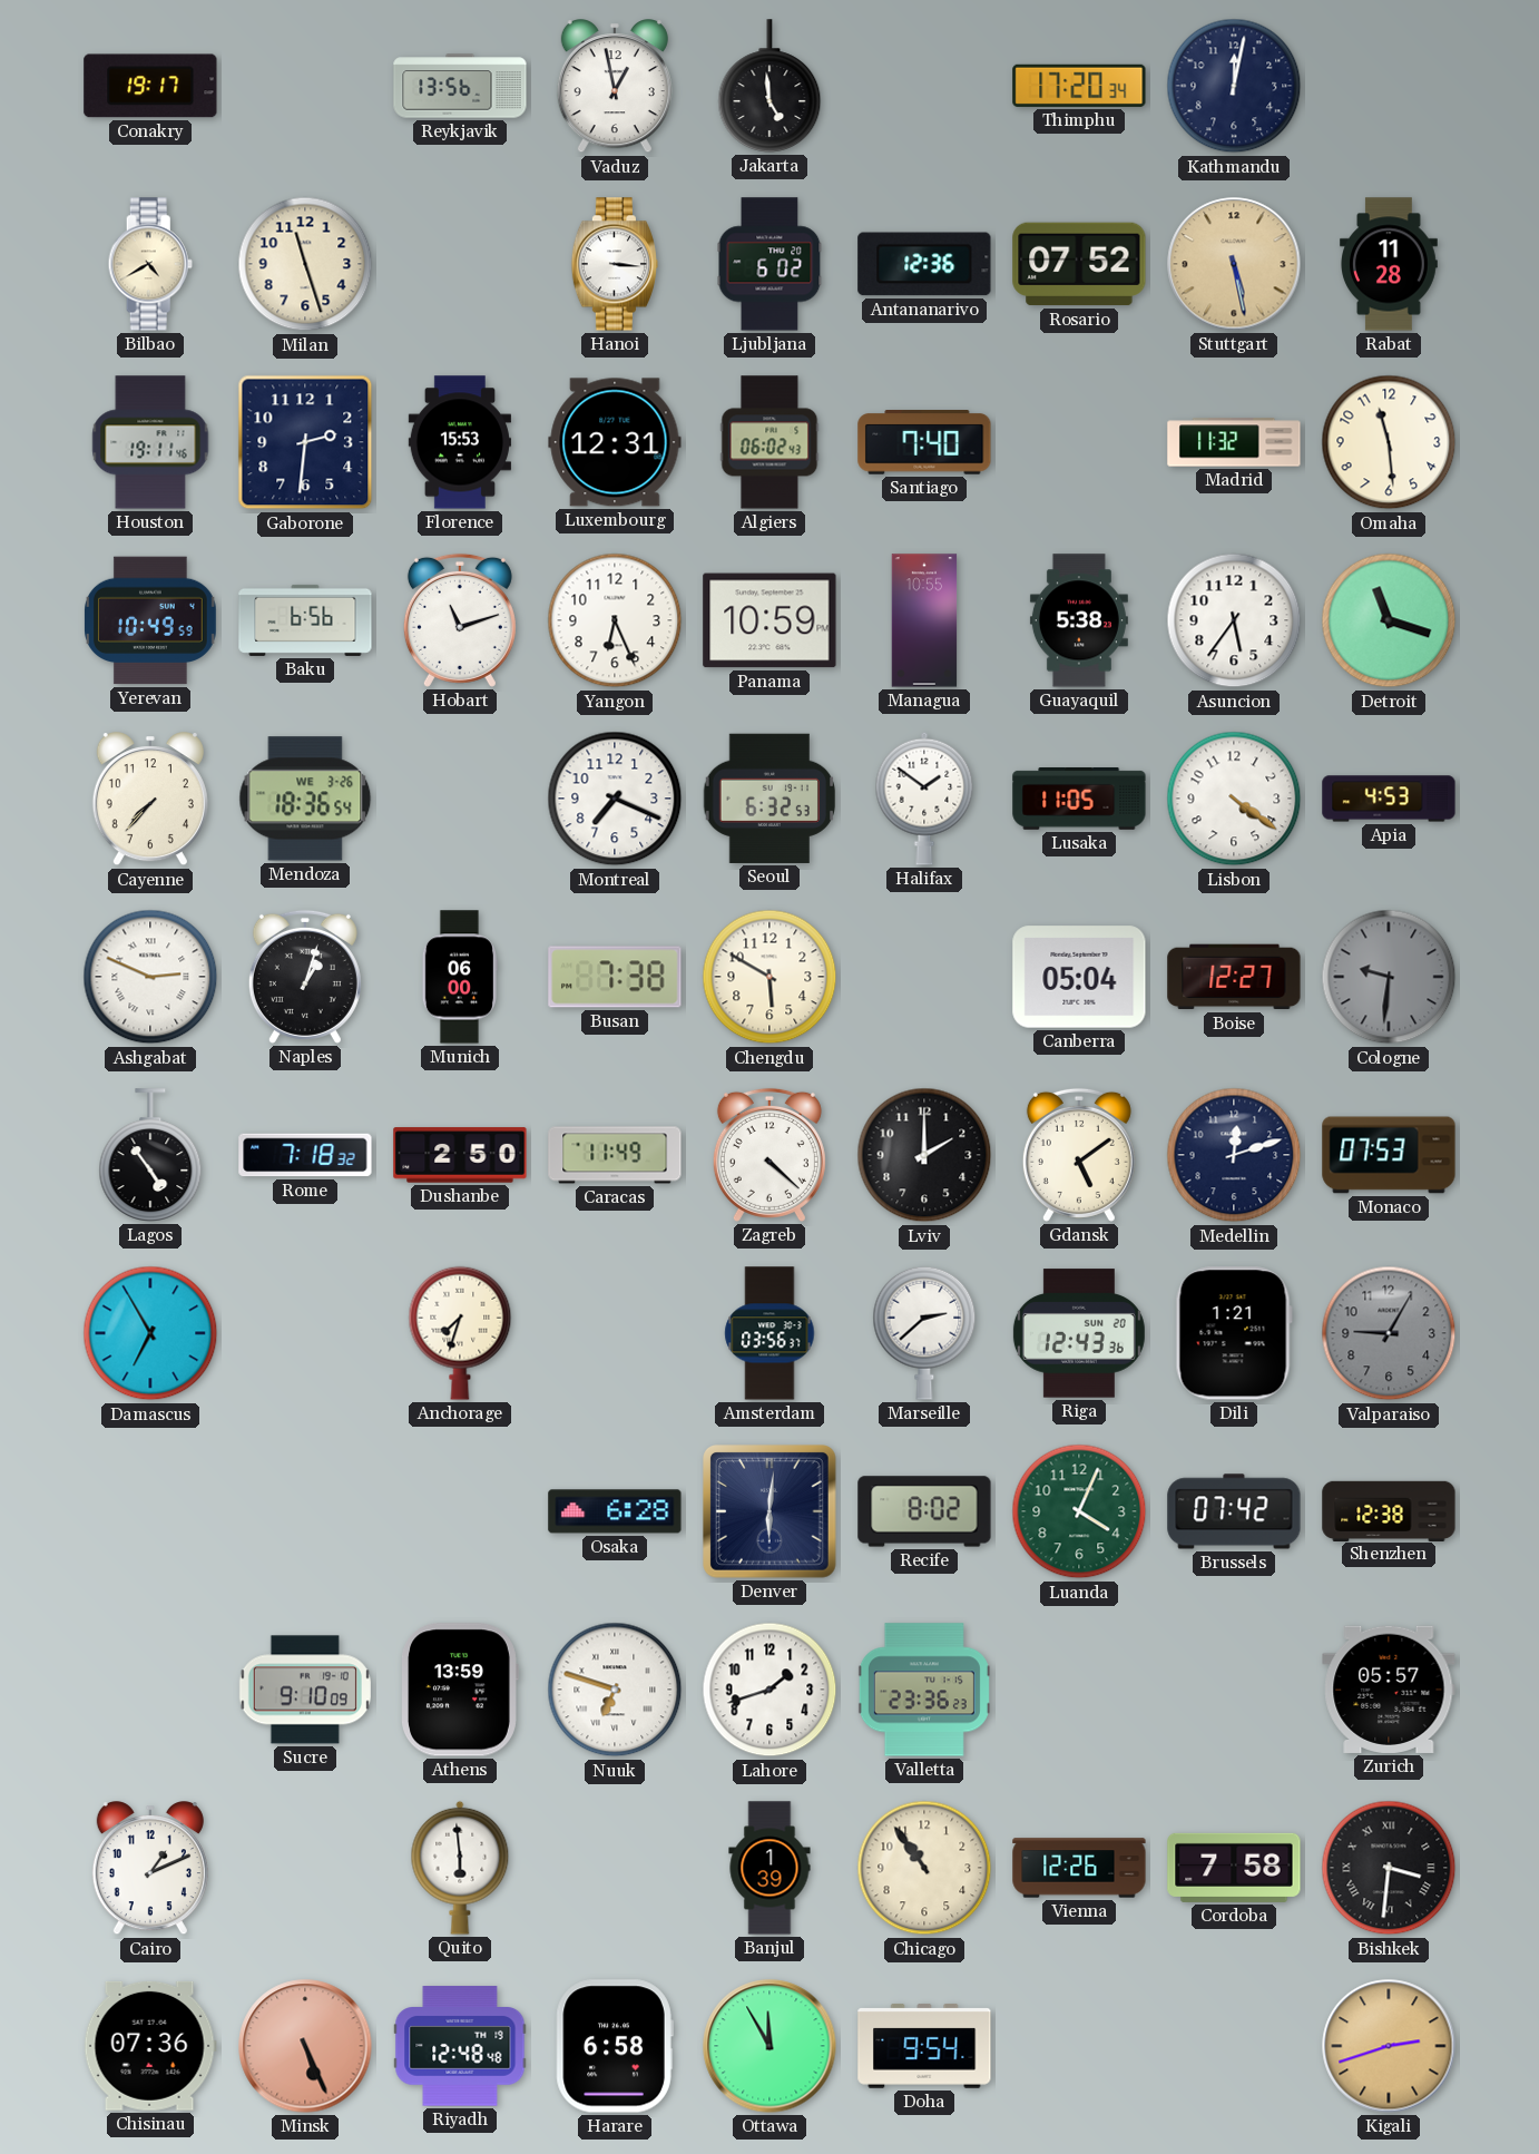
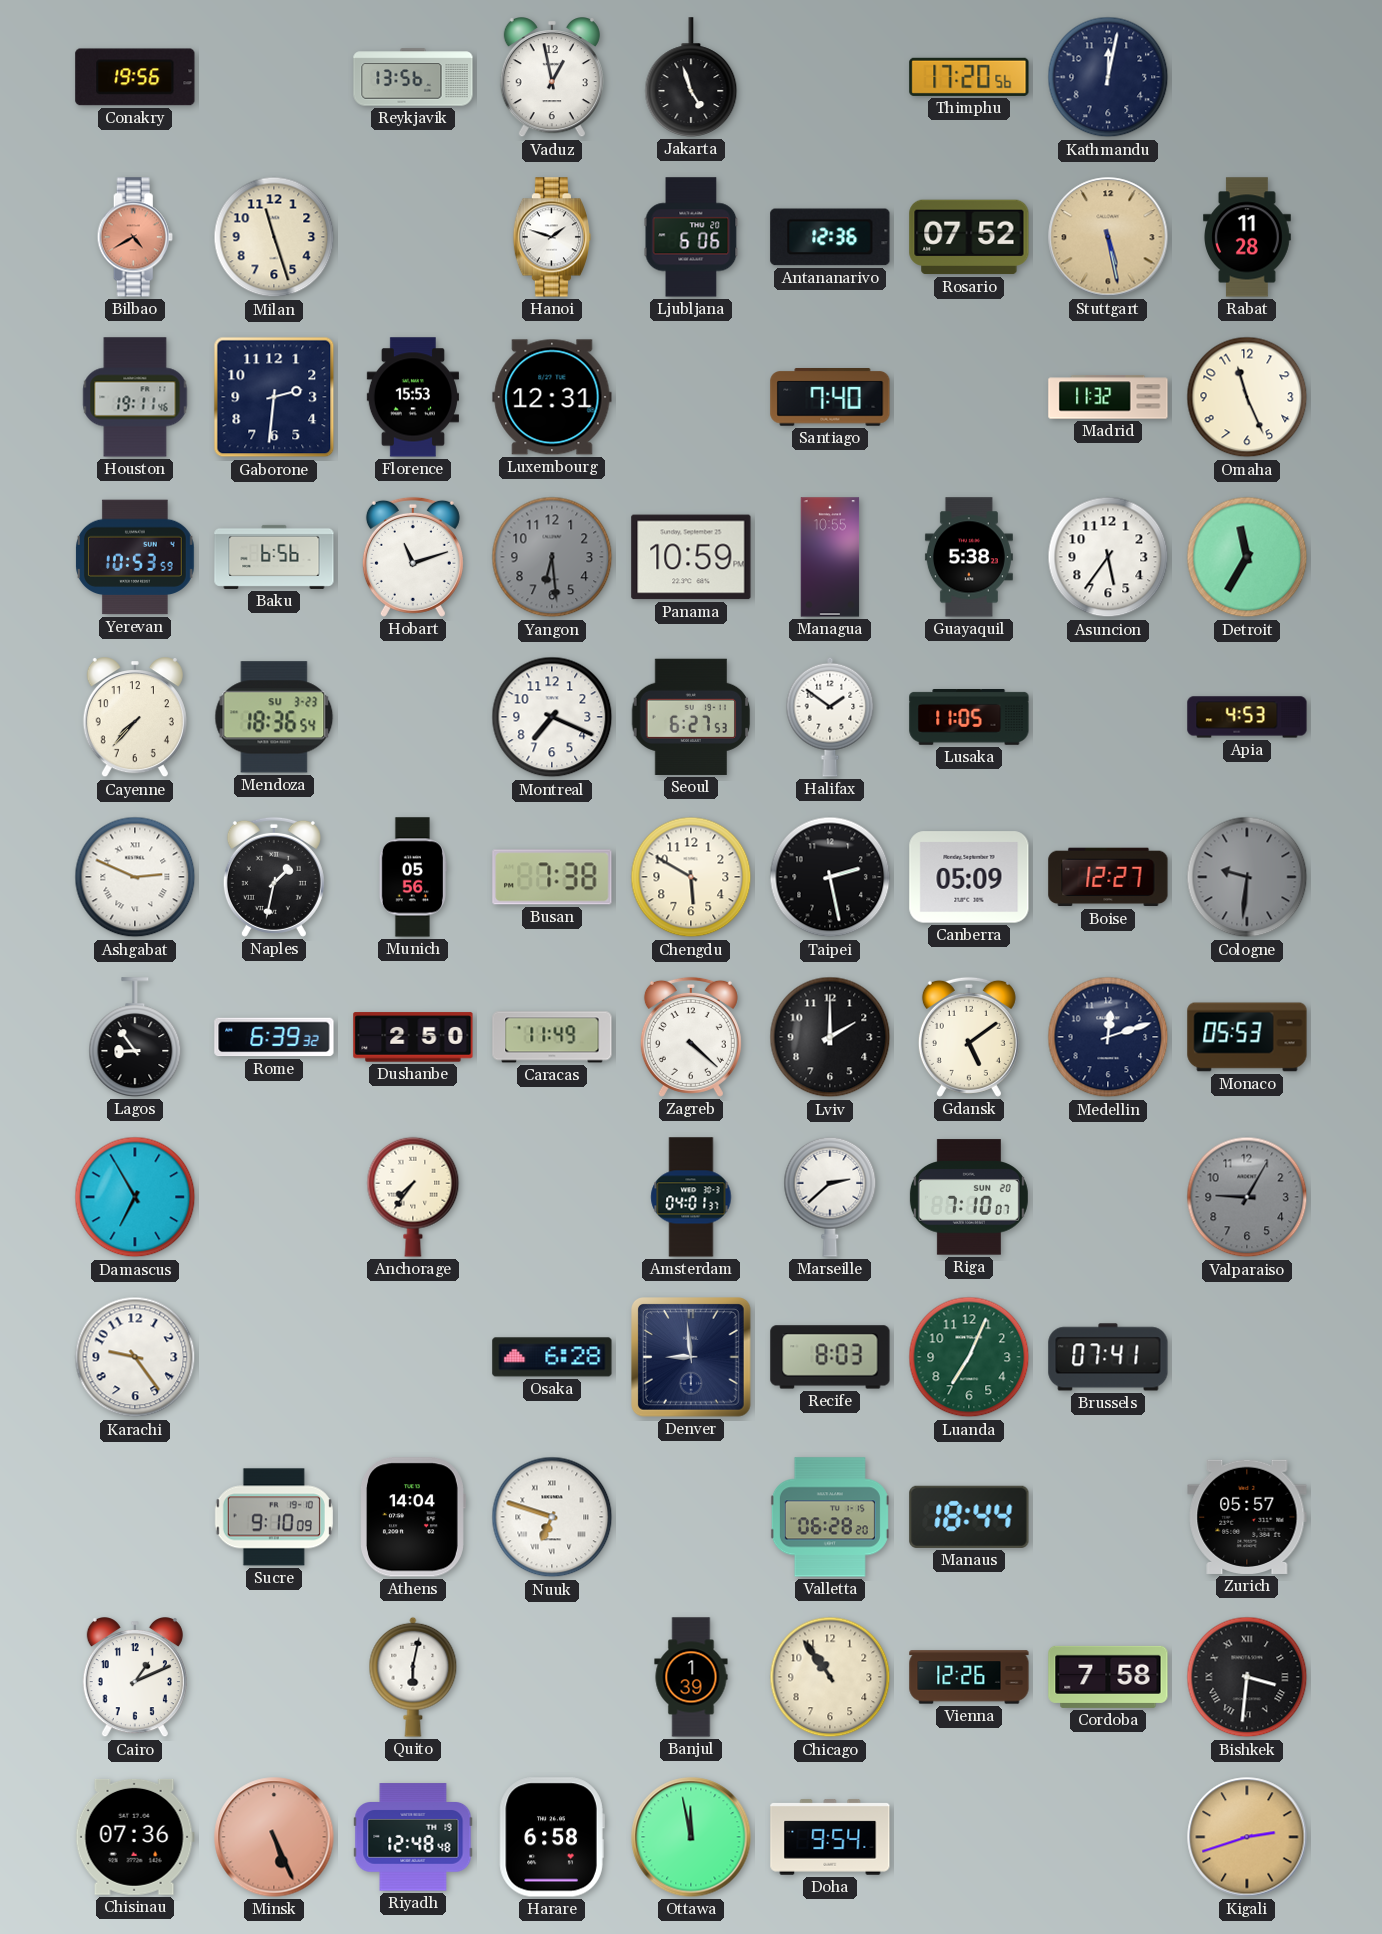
Conakry: 19:17 -> 19:56 (135, 77)
Jakarta: 4:59 -> 4:57 (691, 77)
Thimphu: 17:20:34 -> 17:20:56 (969, 77)
Bilbao dial: cream -> salmon (135, 237)
Hanoi: 3:16 -> 1:48 (552, 237)
Ljubljana: 6:02 -> 6:06 (691, 237)
Algiers: 06:02 -> none (769, 442)
Omaha: 11:29 -> 11:26 (1247, 397)
Yerevan: 10:49 -> 10:53 (136, 557)
Yangon: 6:26 -> 6:29 (552, 557)
Yangon dial: white -> grey (552, 557)
Detroit: 11:18 -> 11:35 (1247, 557)
Mendoza date: WE 3-26 -> SU 3-23 (274, 717)
Seoul: 6:32 -> 6:27 (691, 717)
Lisbon: 4:21 -> none (1234, 799)
Naples: 1:03 -> 1:32 (274, 877)
Munich: 06:00 -> 05:56 (413, 877)
Taipei: none -> 2:28 (830, 877)
Canberra: 05:04 -> 05:09 (969, 877)
Lagos: 4:54 -> 8:54 (135, 1037)
Rome: 7:18 -> 6:39 (274, 1037)
Monaco: 07:53 -> 05:53 (1247, 1037)
Anchorage: 7:33 -> 7:36 (413, 1197)
Amsterdam: 03:56 -> 04:01 (691, 1197)
Riga: 12:43 -> 7:10 (969, 1197)
Dili: 1:21 -> none (1234, 1333)
Karachi: none -> 9:24 (135, 1357)
Denver: 6:01 -> 8:59 (692, 1358)
Recife: 8:02 -> 8:03 (830, 1357)
Luanda: 4:04 -> 7:04 (969, 1357)
Brussels: 07:42 -> 07:41 (1108, 1357)
Shenzhen: 12:38 -> none (1389, 1510)
Athens: 13:59 -> 14:04 (413, 1517)
Lahore: 1:42 -> none (769, 1690)
Valletta: 23:36 -> 06:28 (830, 1517)
Manaus: none -> 18:44 (969, 1517)
Quito: 5:59 -> 6:02 (413, 1677)
Ottawa: 11:55 -> 11:58 (691, 1837)
